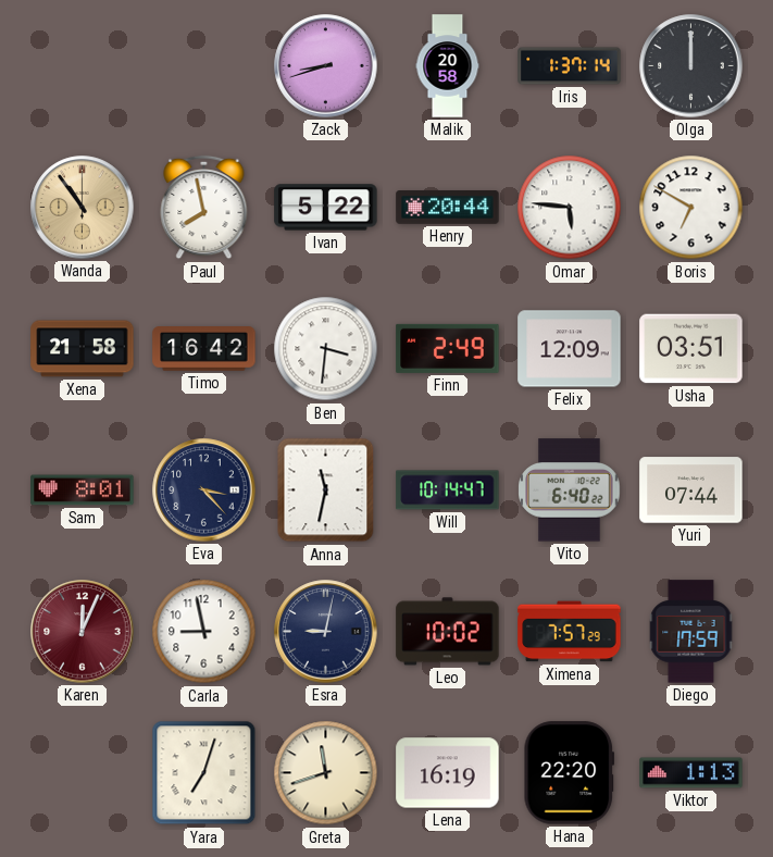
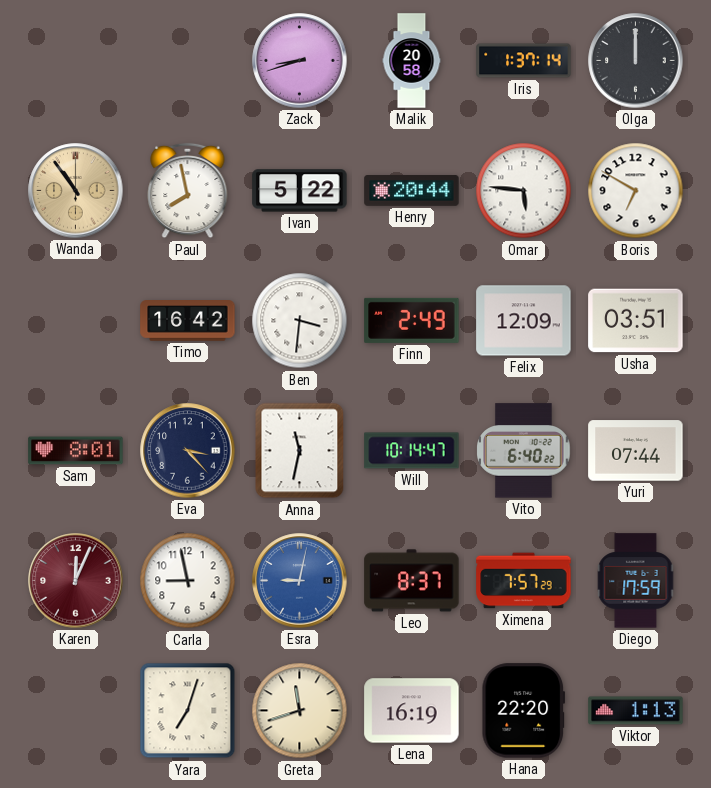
Xena: 21:58 -> none (83, 349)
Esra dial: navy -> blue (300, 581)
Leo: 10:02 -> 8:37 (412, 581)
